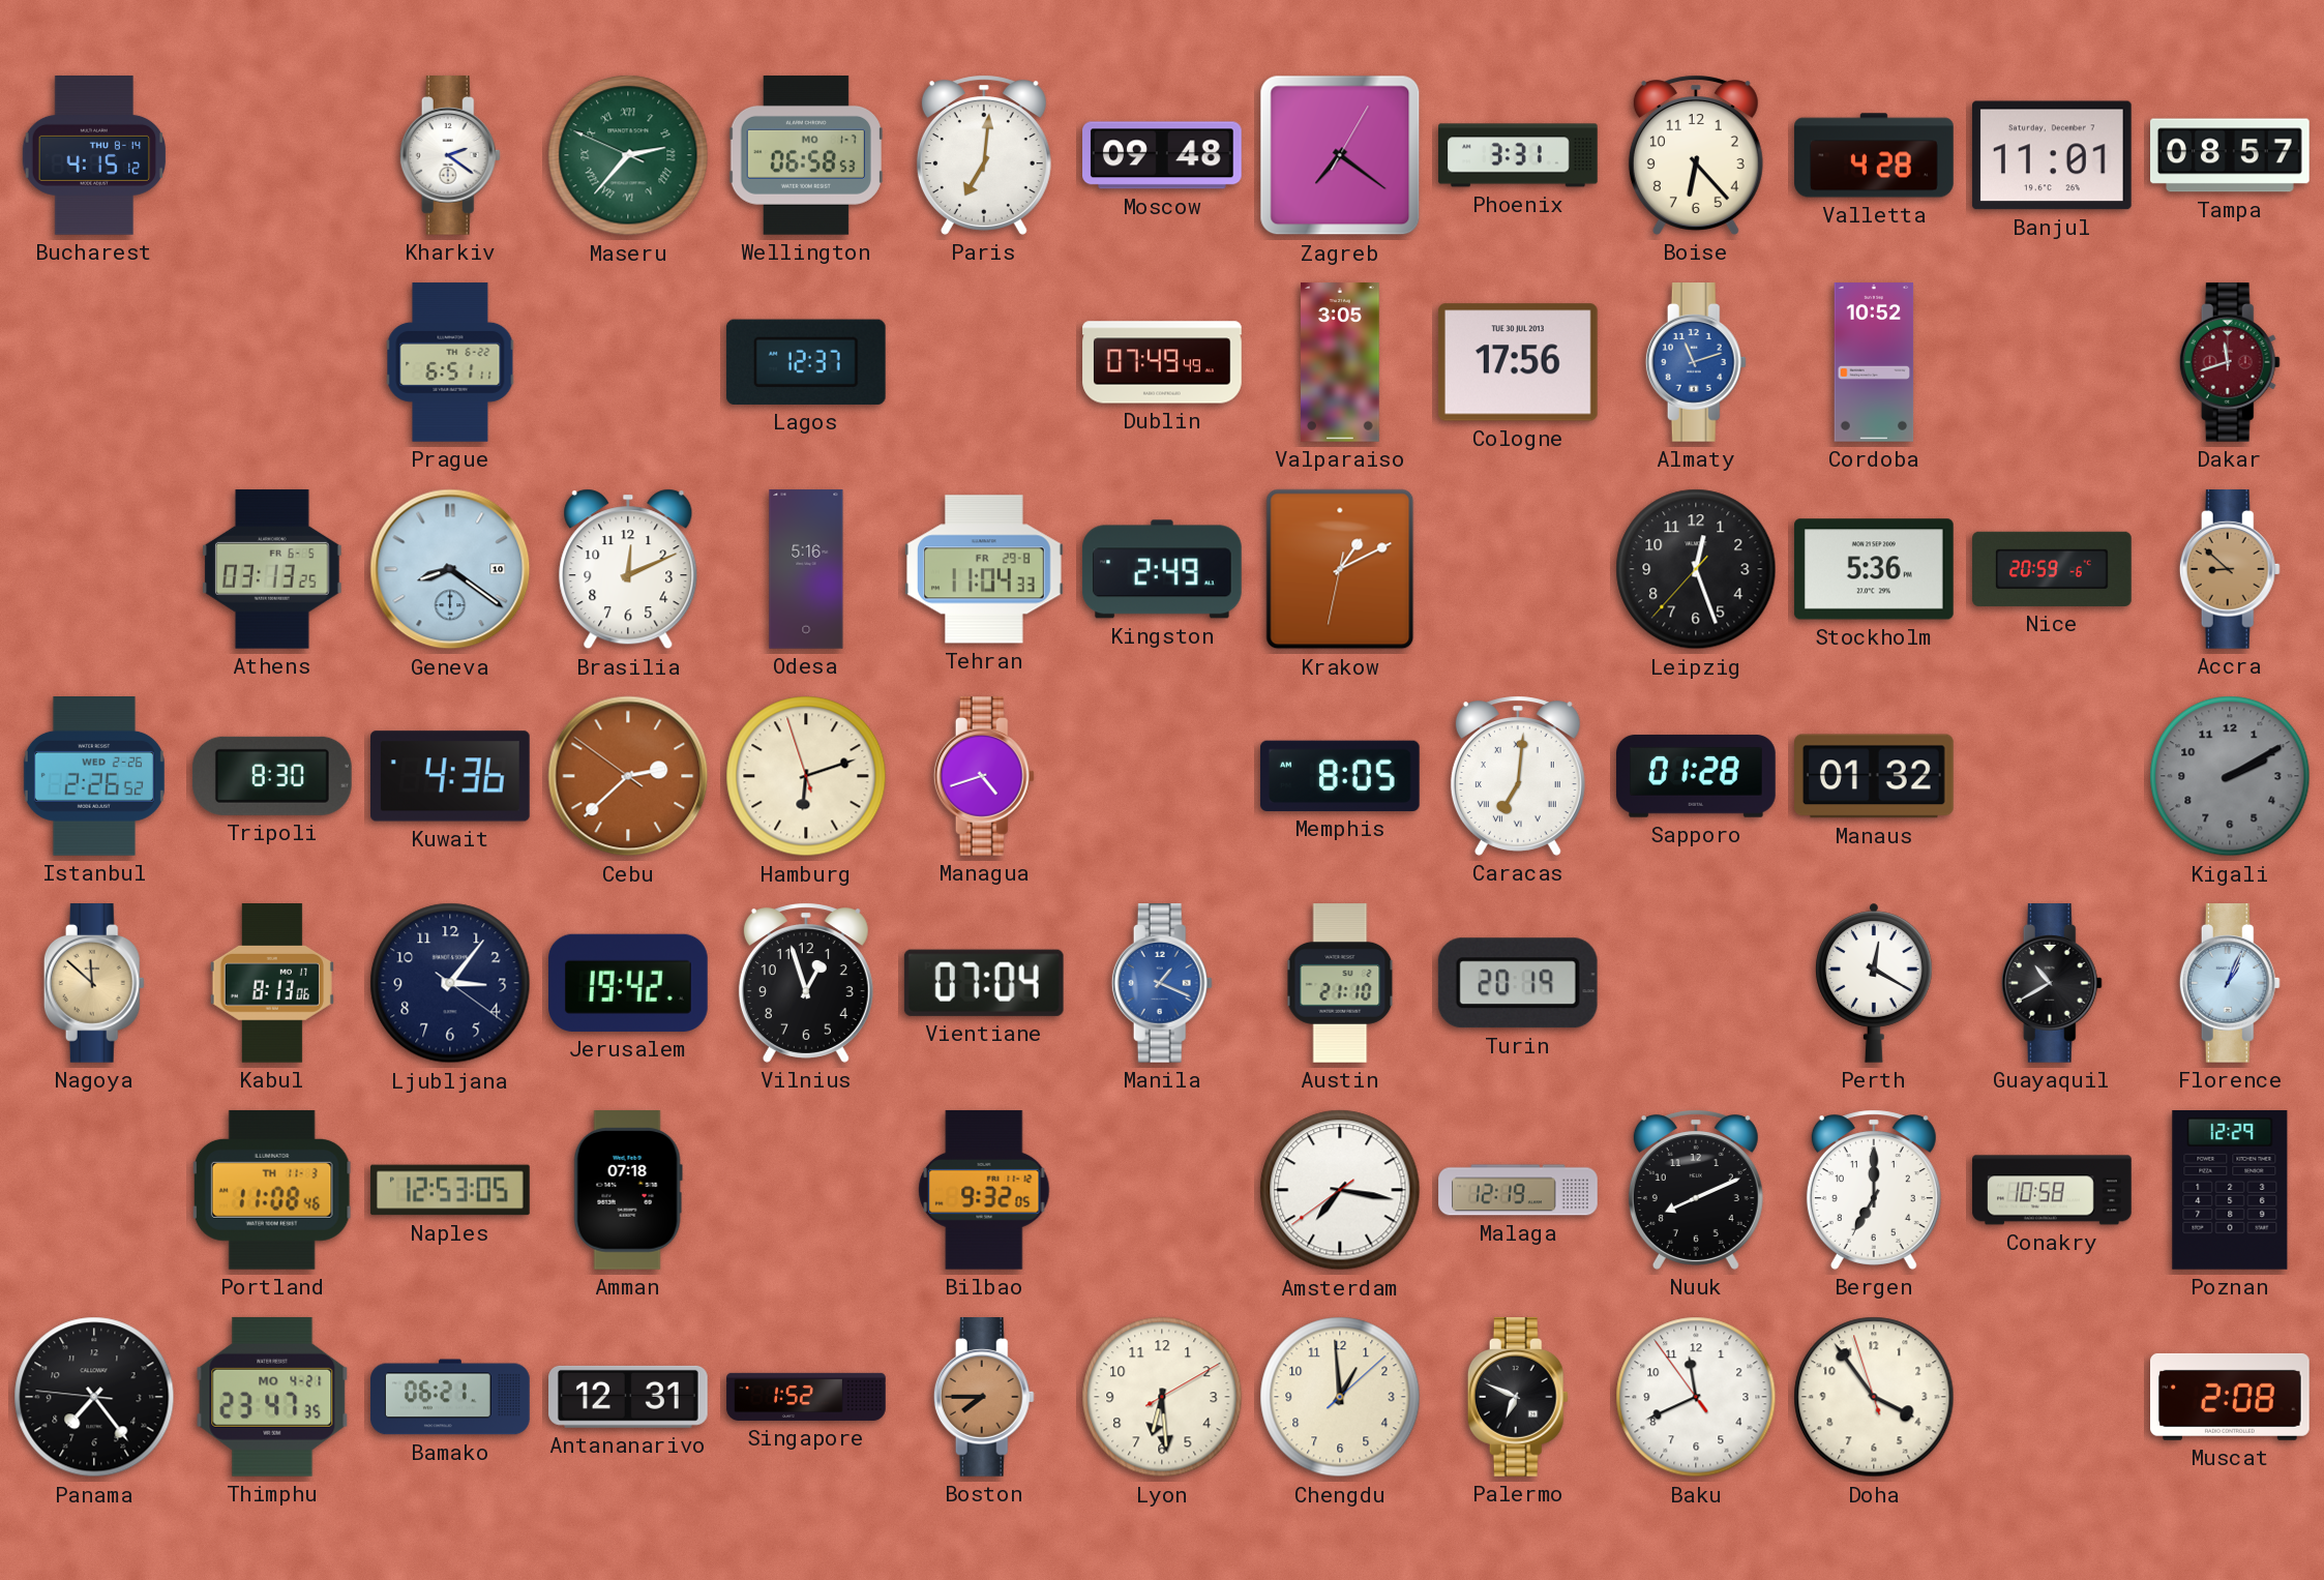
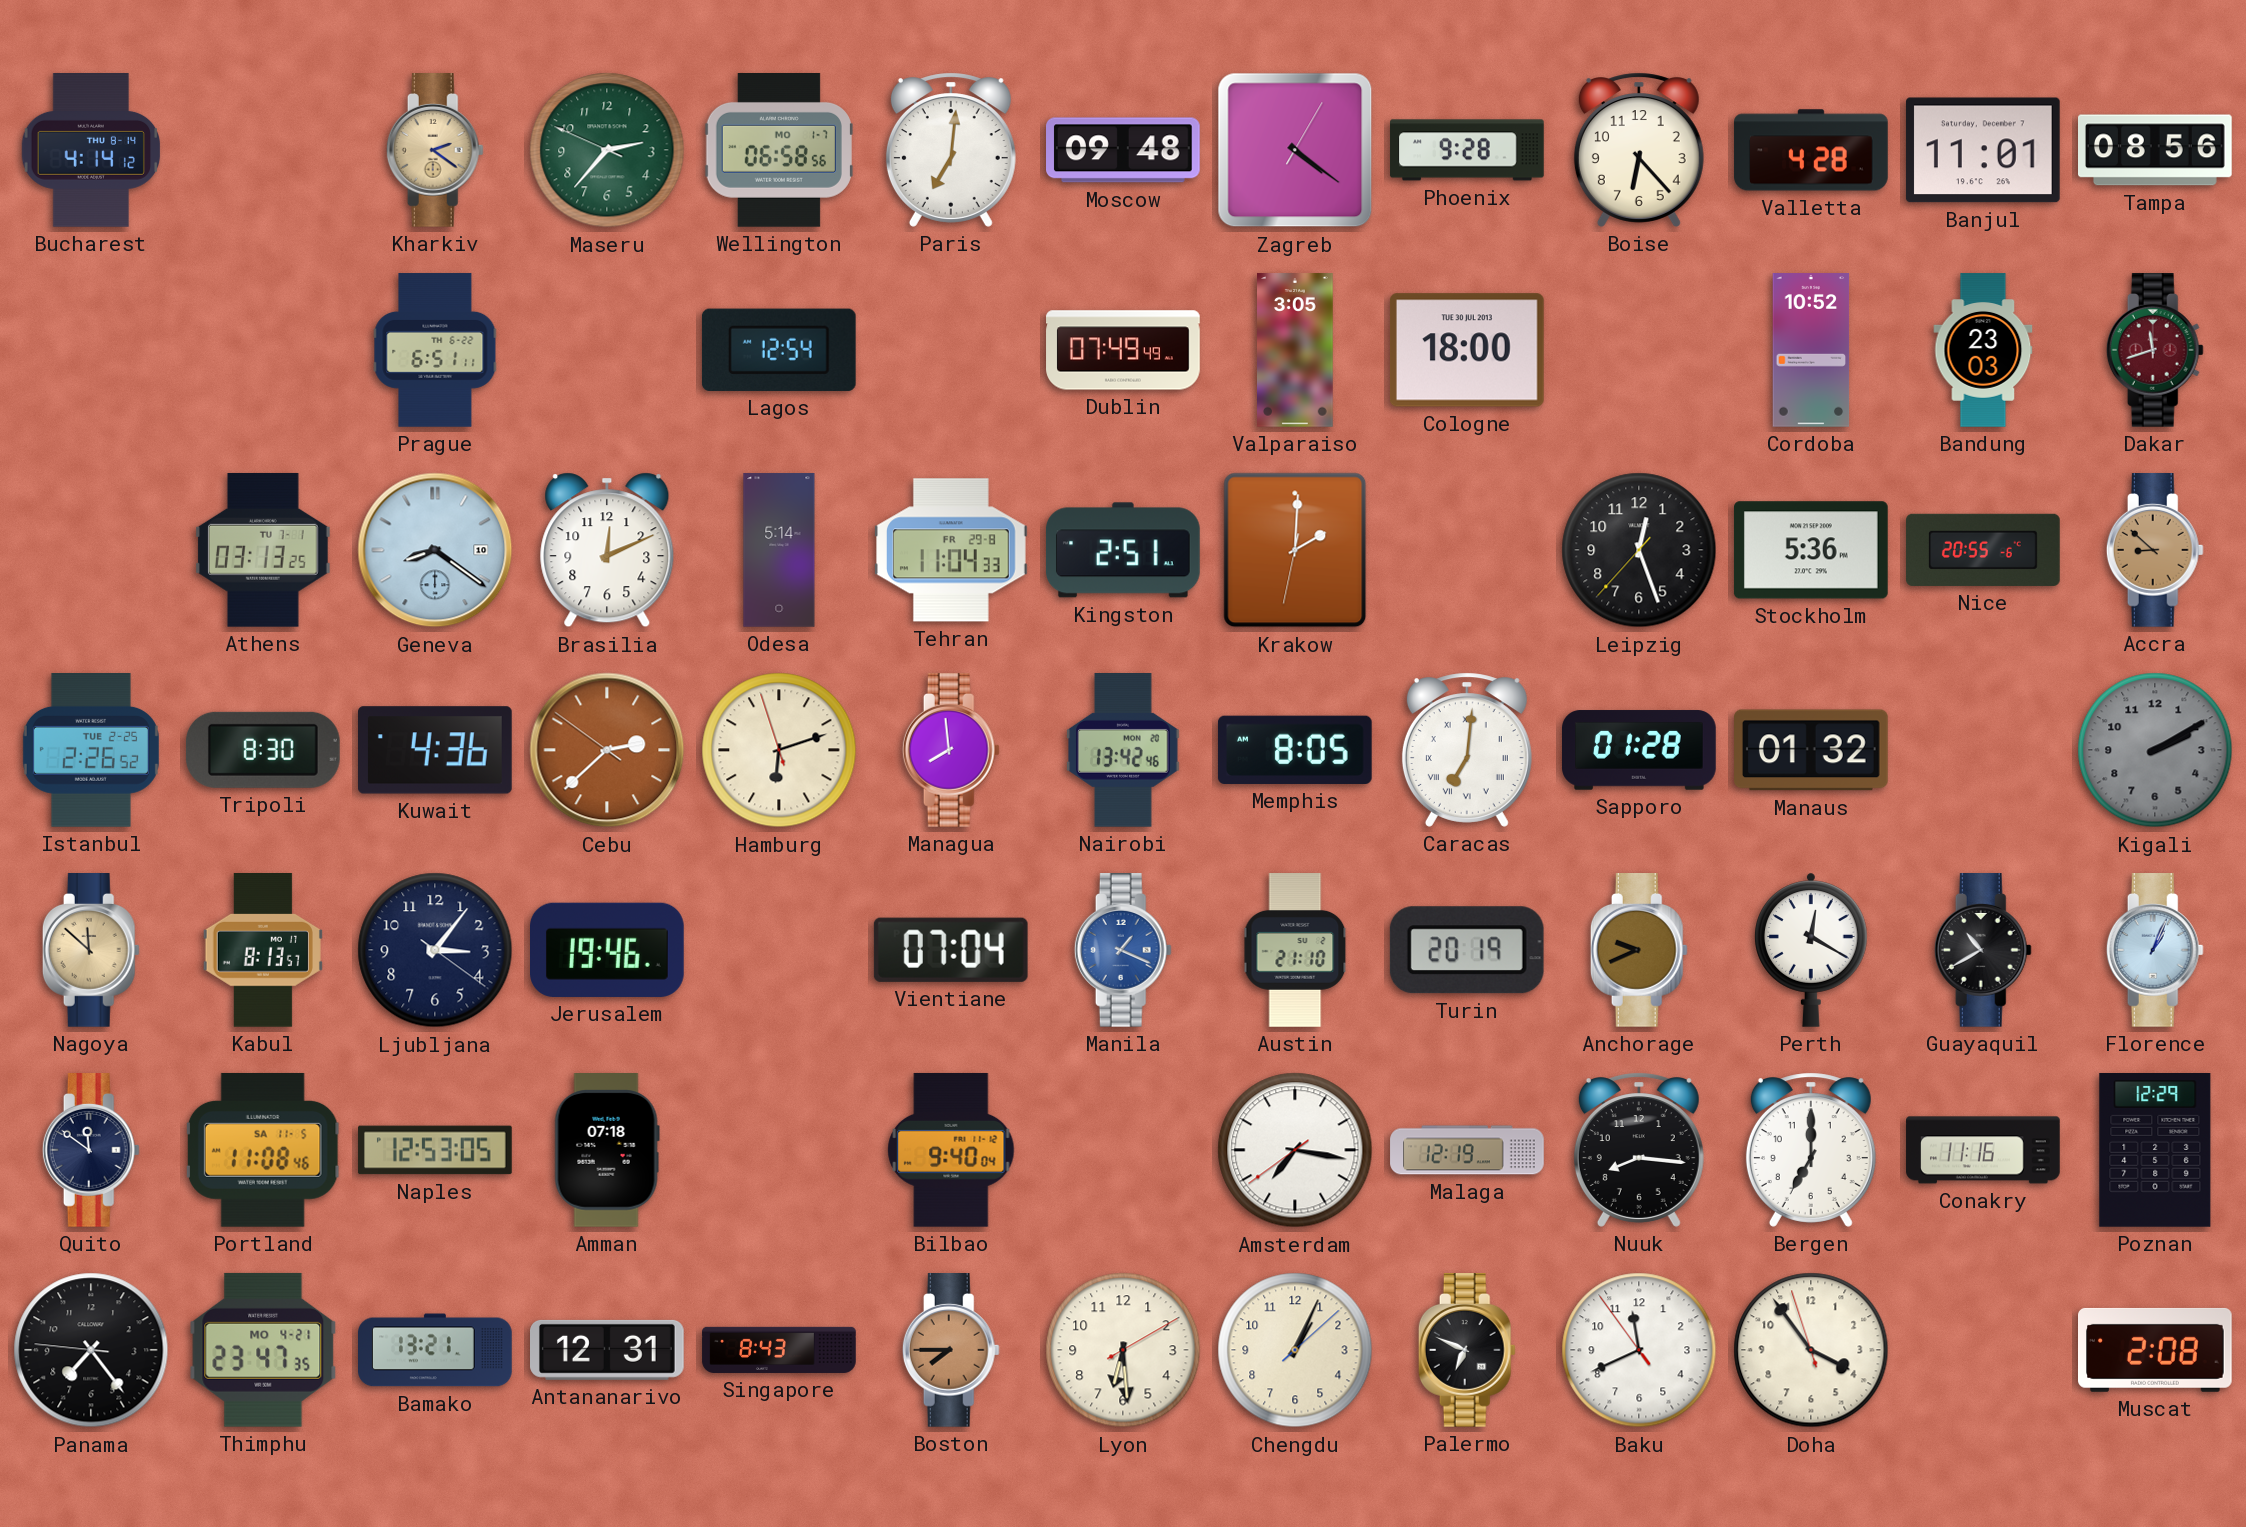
Bucharest: 4:15 -> 4:14 (91, 151)
Kharkiv dial: white -> champagne (435, 151)
Maseru numerals: Roman -> Arabic (607, 150)
Wellington: 06:58:53 -> 06:58:56 (779, 151)
Zagreb: 7:21 -> 4:21 (1295, 150)
Phoenix: 3:31 -> 9:28 (1467, 150)
Tampa: 08:57 -> 08:56 (2156, 150)
Lagos: 12:37 -> 12:54 (779, 350)
Cologne: 17:56 -> 18:00 (1467, 350)
Almaty: 11:12 -> none (1696, 363)
Bandung: none -> 23:03 (1983, 350)
Athens date: FR 6-5 -> TU 7-1 (264, 550)
Odesa: 5:16 -> 5:14 (779, 550)
Kingston: 2:49 -> 2:51 (1123, 550)
Krakow: 1:10 -> 2:00 (1295, 550)
Nice: 20:59 -> 20:55 (1983, 550)
Istanbul date: WED 2-26 -> TUE 2-25 (91, 751)
Managua: 4:42 -> 7:59 (951, 751)
Nairobi: none -> 13:42 (1123, 751)
Kabul: 8:13:06 -> 8:13:57 (263, 951)
Jerusalem: 19:42 -> 19:46 (608, 950)
Vilnius: 12:57 -> none (806, 983)
Anchorage: none -> 9:41 (1639, 951)
Quito: none -> 11:51 (91, 1151)
Portland date: TH 11-3 -> SA 11-5 (263, 1150)
Bilbao: 9:32 -> 9:40 (951, 1150)
Nuuk: 8:11 -> 8:16 (1639, 1150)
Conakry: 10:58 -> 11:16 (1983, 1150)
Bamako: 06:21 -> 13:21 (436, 1350)
Singapore: 1:52 -> 8:43 (779, 1350)
Chengdu: 12:59 -> 1:04 (1295, 1350)
